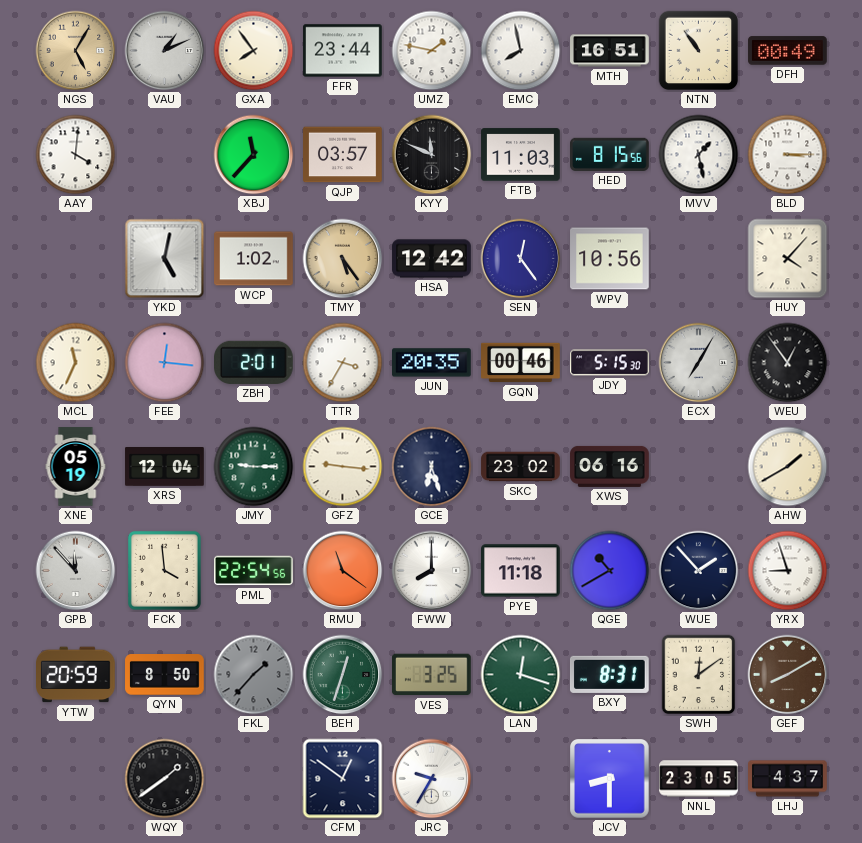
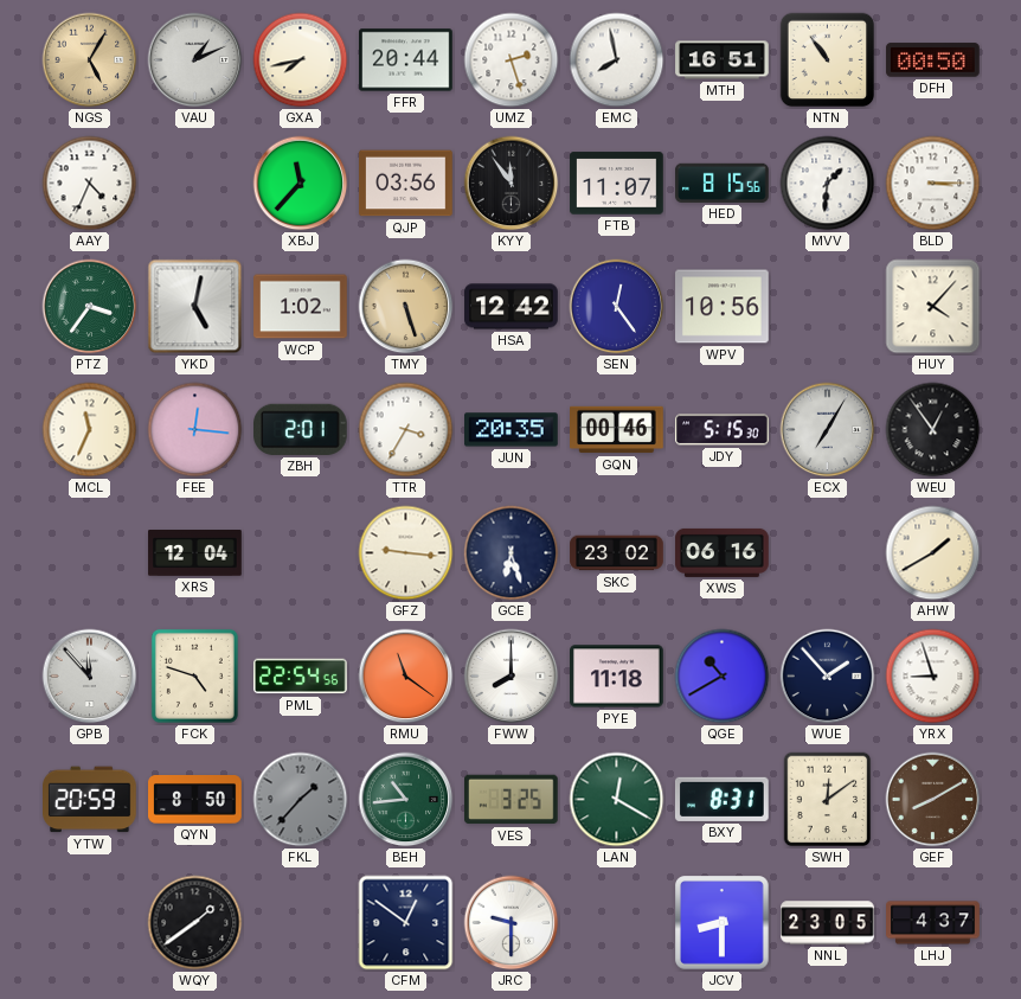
GXA: 7:54 -> 7:43 (301, 60)
FFR: 23:44 -> 20:44 (406, 60)
UMZ: 1:47 -> 2:27 (512, 60)
DFH: 00:49 -> 00:50 (933, 60)
AAY: 4:01 -> 4:34 (90, 184)
QJP: 03:57 -> 03:56 (406, 184)
KYY: 11:49 -> 11:54 (512, 184)
FTB: 11:03 -> 11:07 (617, 184)
MVV: 1:28 -> 1:31 (828, 184)
PTZ: none -> 3:36 (90, 307)
TMY: 5:24 -> 5:27 (406, 307)
XNE: 05:19 -> none (76, 467)
JMY: 9:15 -> none (254, 467)
FCK: 3:59 -> 4:48 (194, 675)
BEH: 12:33 -> 10:44 (406, 800)
LAN: 12:18 -> 12:20 (617, 800)
JRC: 9:35 -> 9:30 (512, 923)
